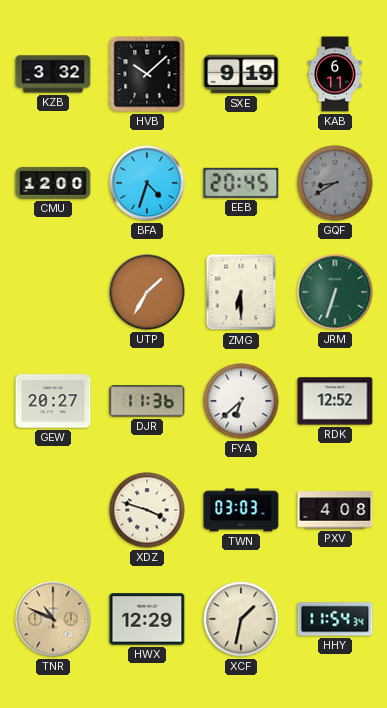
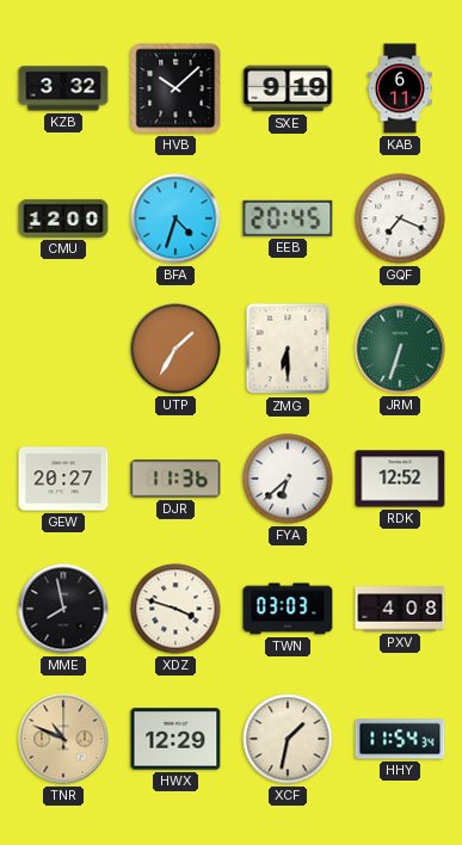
GQF: 8:40 -> 7:19 (400, 218)
GQF dial: grey -> white (400, 218)
MME: none -> 7:58 (63, 609)
